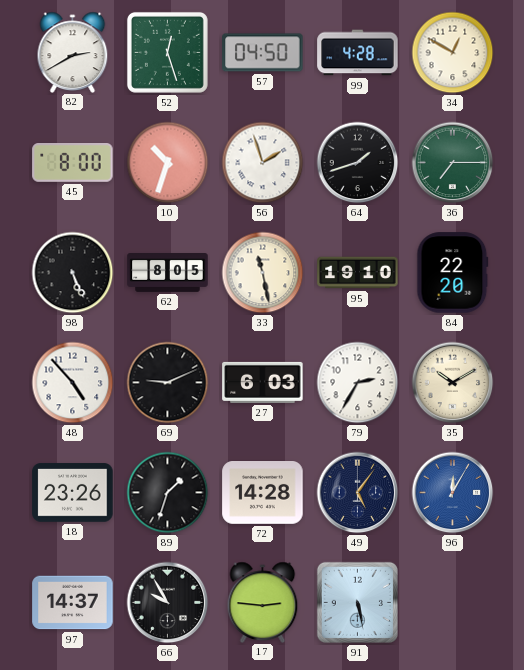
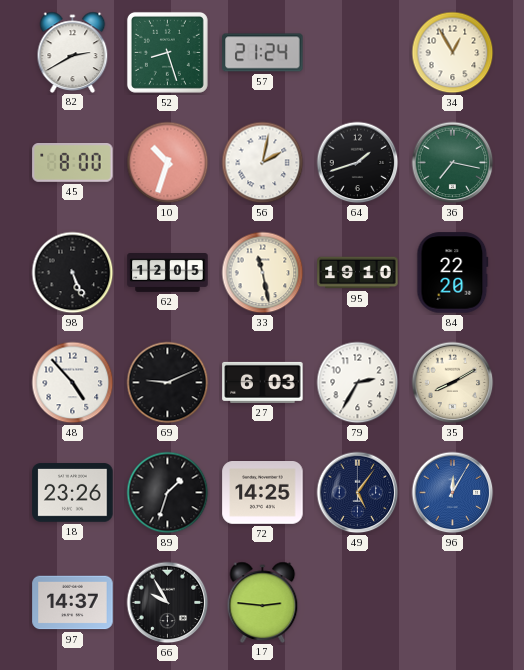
52: 12:27 -> 8:27 (167, 52)
57: 04:50 -> 21:24 (263, 53)
99: 4:28 -> none (358, 53)
34: 12:50 -> 12:55 (453, 53)
56: 1:57 -> 2:02 (263, 163)
36: 7:15 -> 7:17 (453, 163)
62: 8:05 -> 12:05 (168, 273)
35: 10:10 -> 8:10 (453, 383)
72: 14:28 -> 14:25 (263, 493)
91: 5:28 -> none (357, 602)
